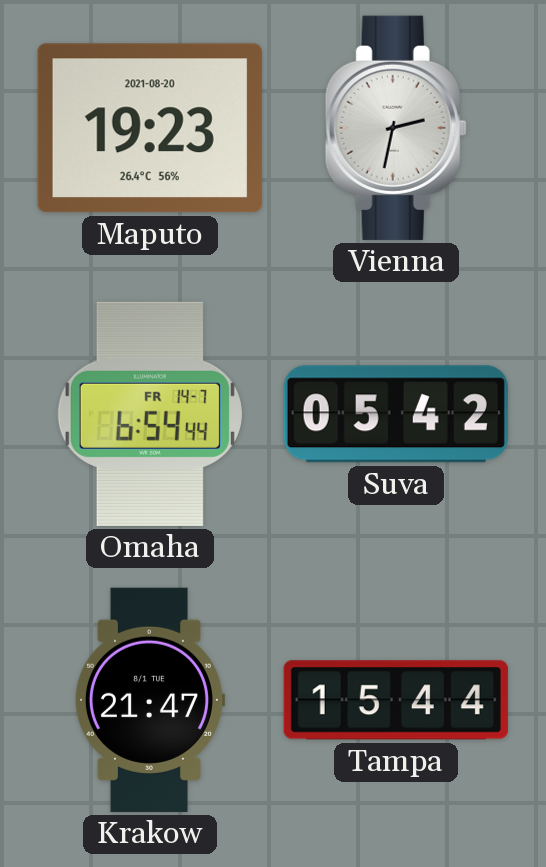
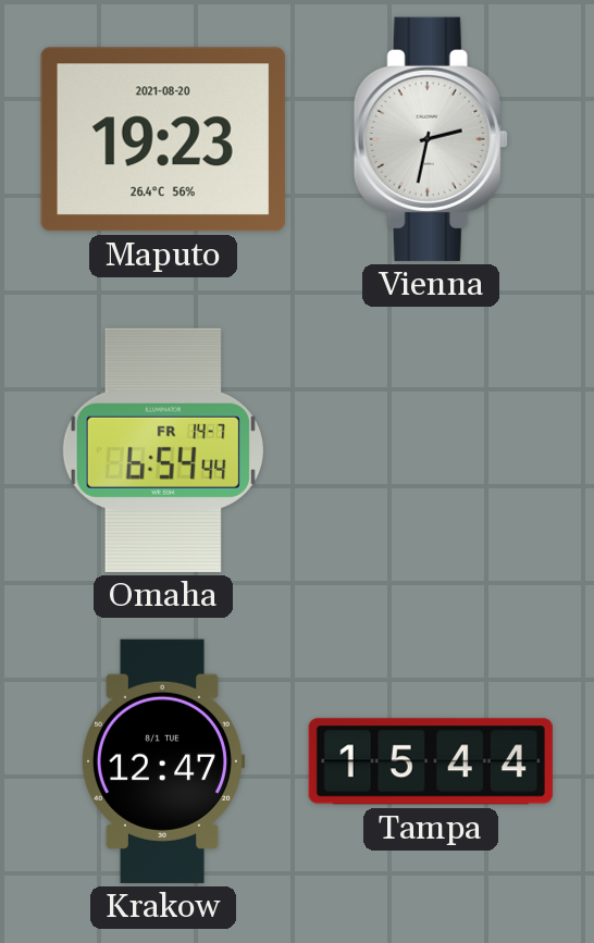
Suva: 05:42 -> none (396, 414)
Krakow: 21:47 -> 12:47 (162, 761)
